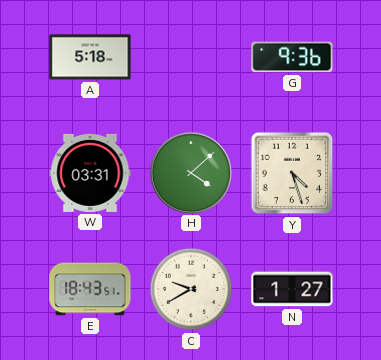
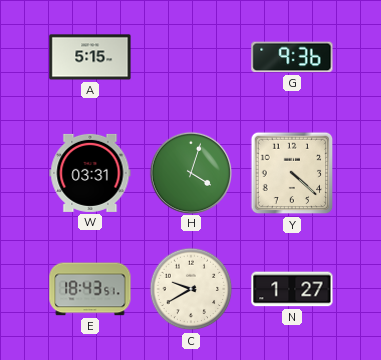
A: 5:18 -> 5:15 (90, 57)
H: 4:08 -> 4:03 (190, 172)
Y: 4:27 -> 4:22 (292, 173)
